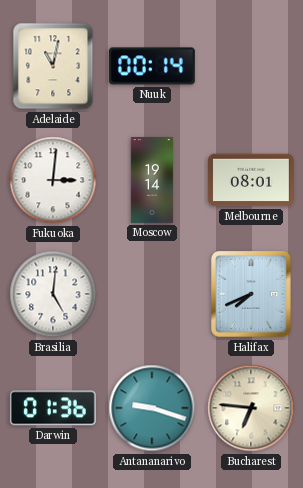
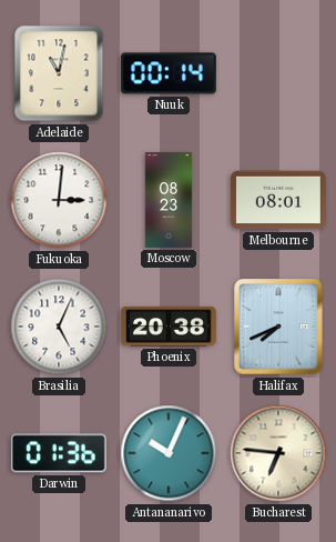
Moscow: 19:14 -> 08:23 (169, 201)
Brasilia: 5:01 -> 5:04 (59, 327)
Phoenix: none -> 20:38 (169, 327)
Antananarivo: 9:18 -> 10:04 (169, 453)
